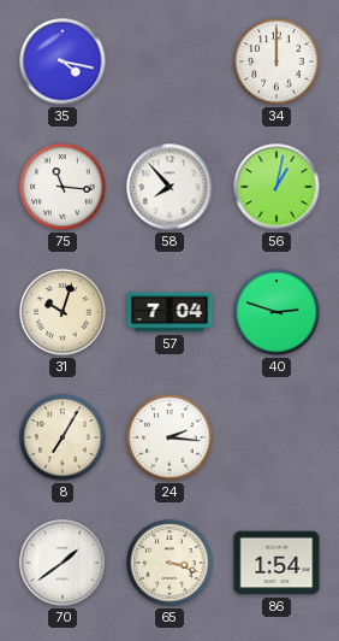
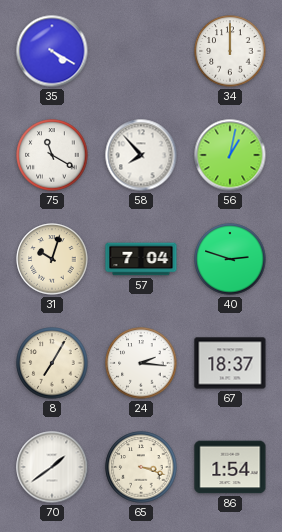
35: 4:17 -> 4:20 (52, 51)
75: 11:16 -> 11:20 (52, 155)
67: none -> 18:37 (230, 363)
